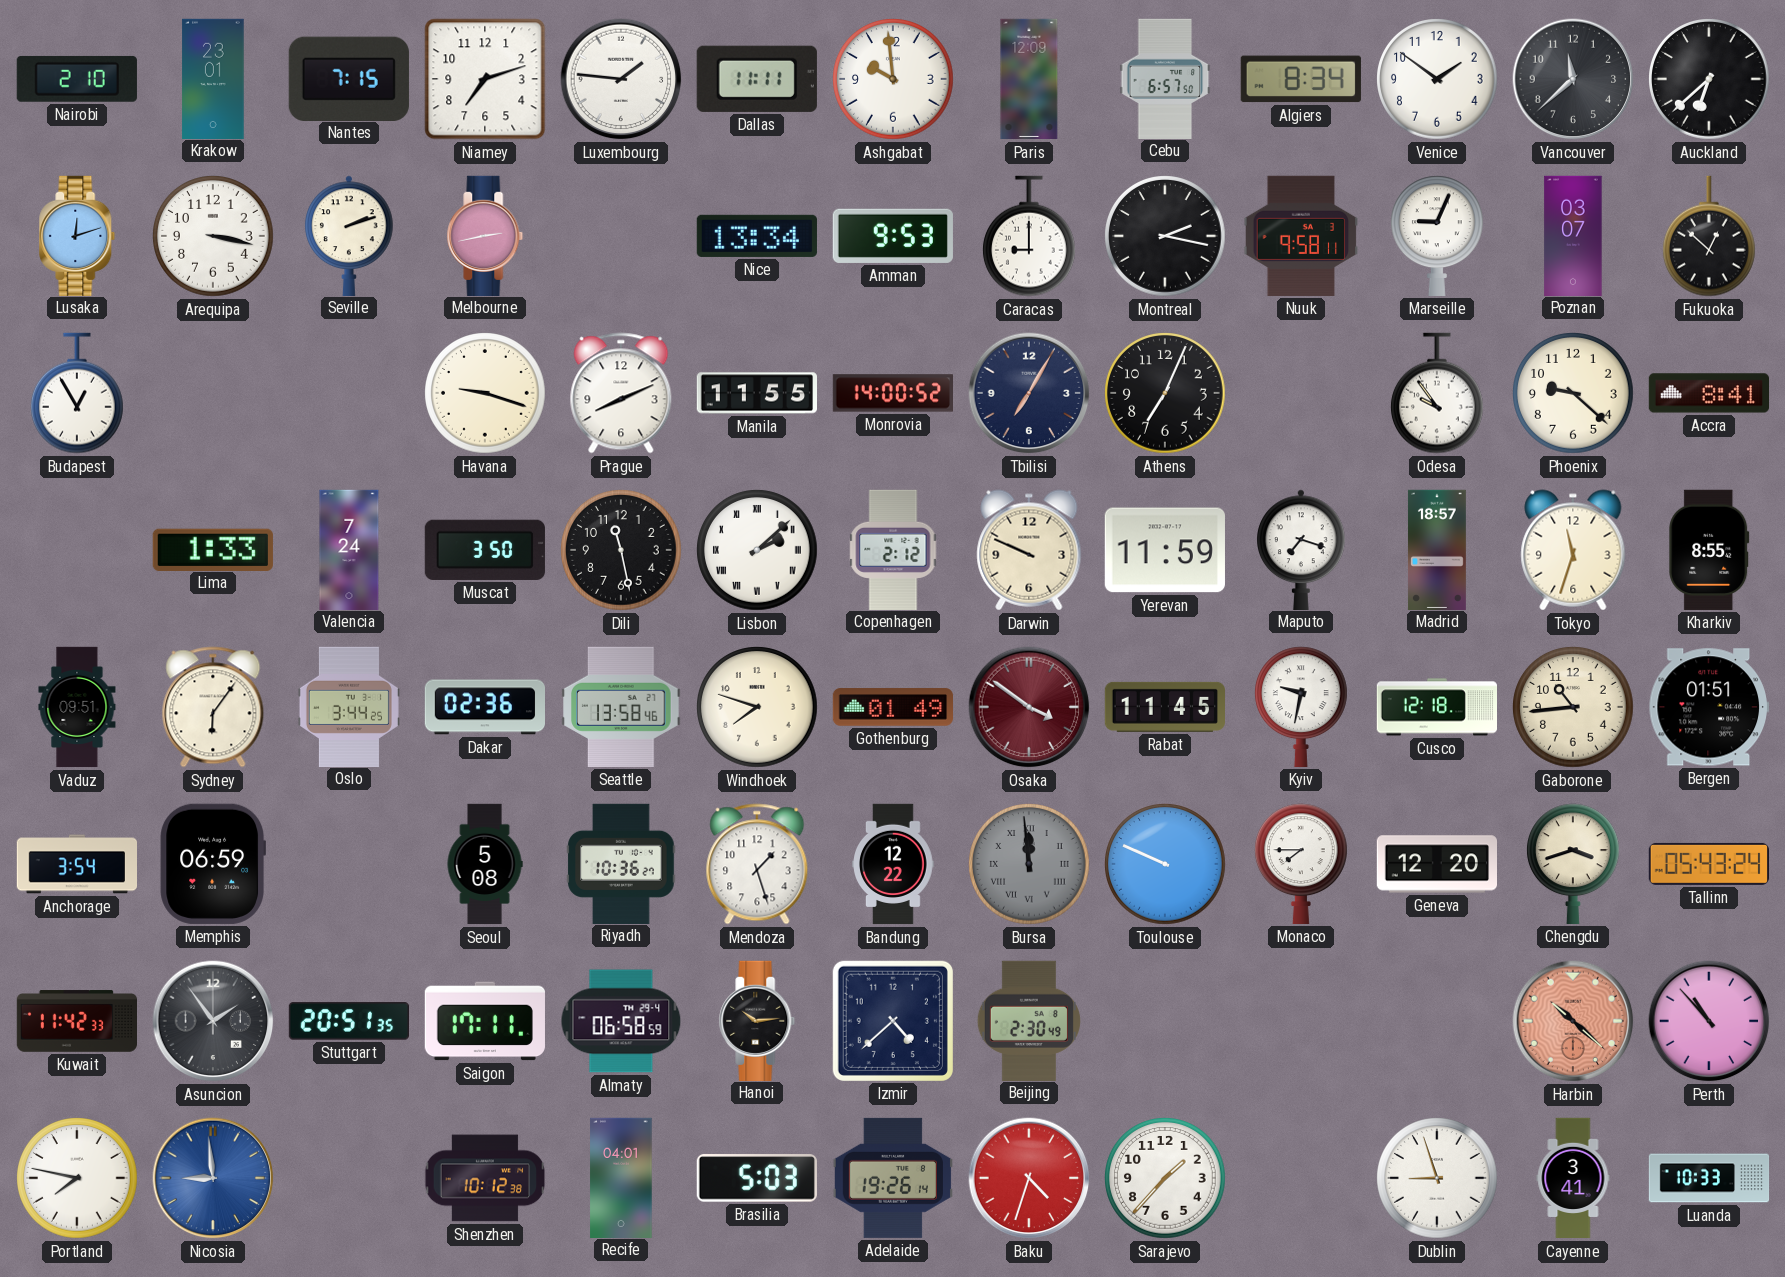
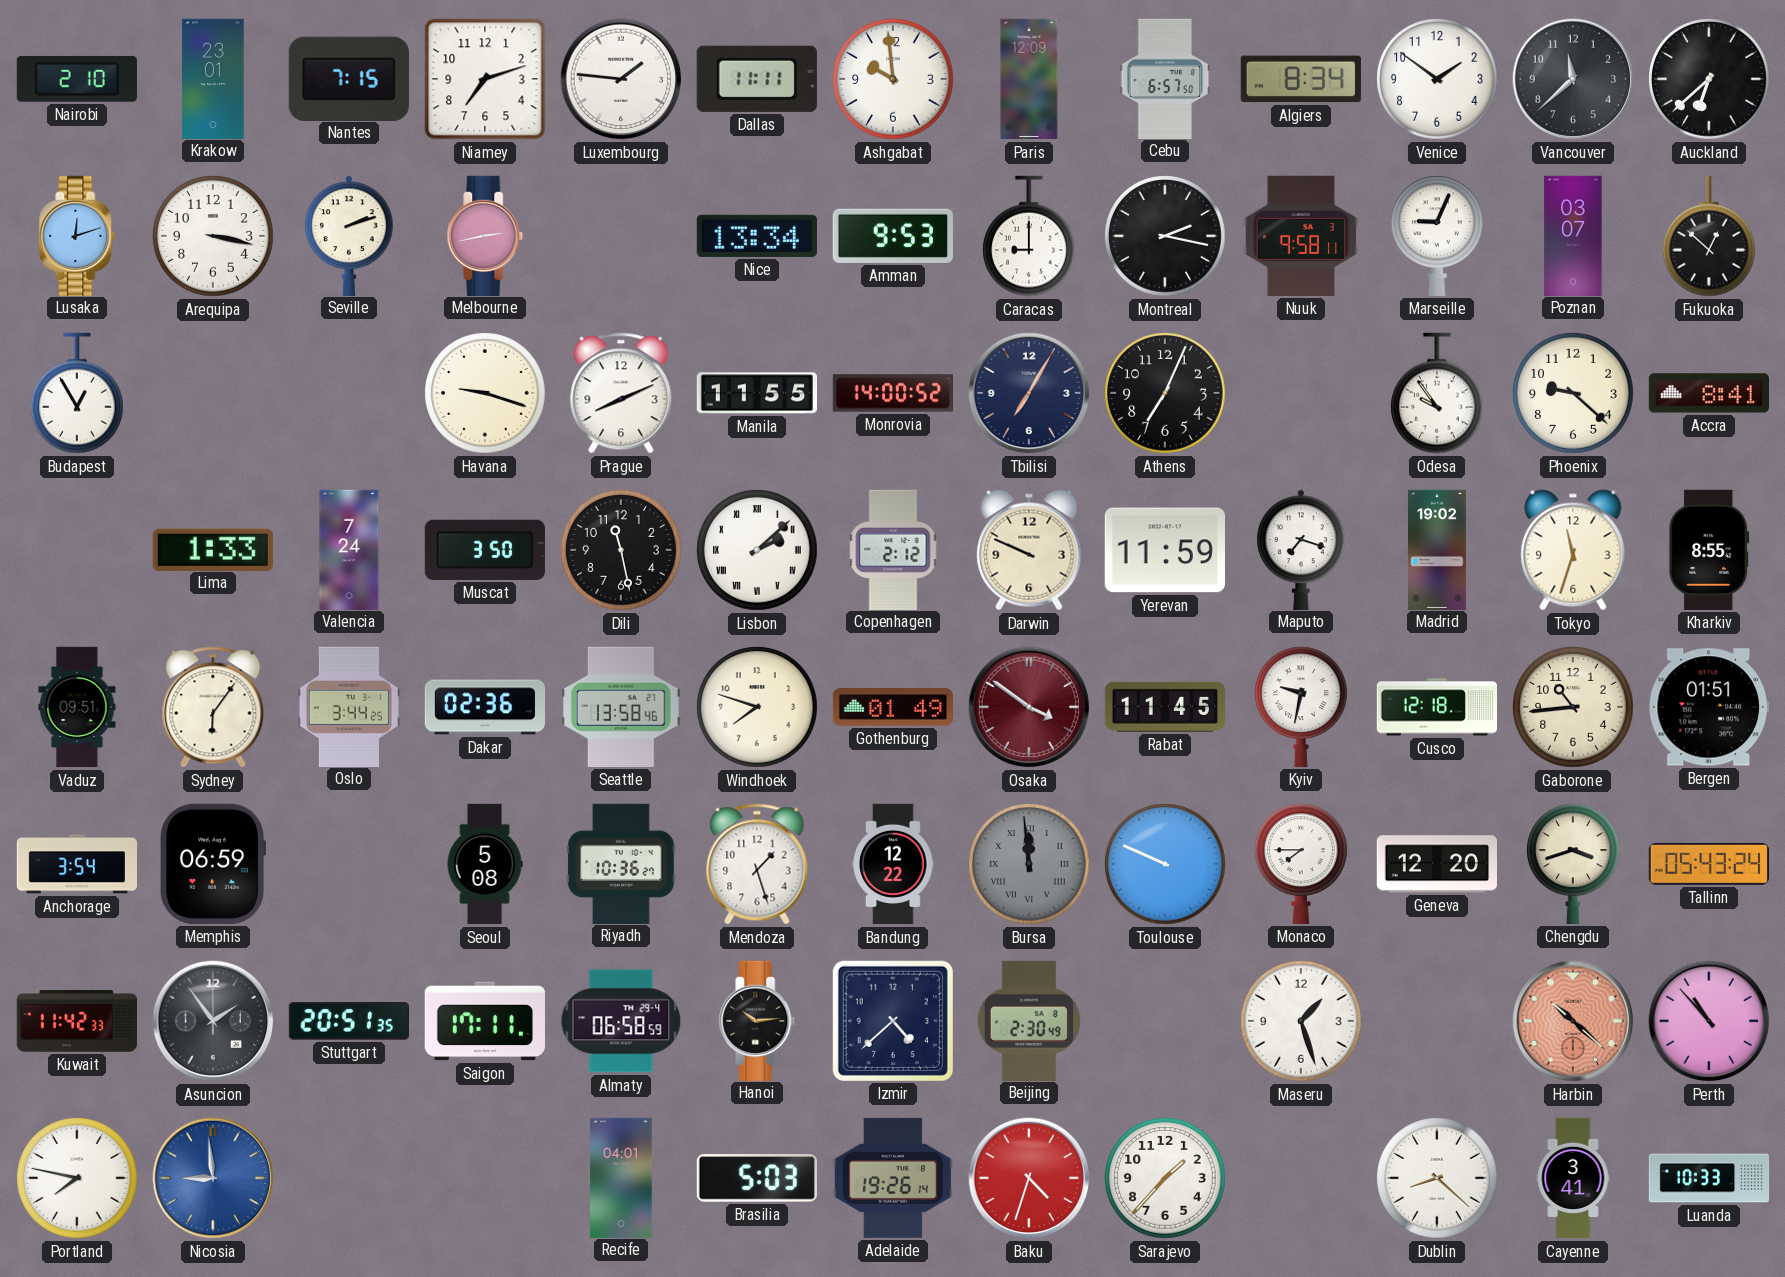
Madrid: 18:57 -> 19:02 (1437, 549)
Maseru: none -> 1:27 (1301, 1021)
Shenzhen: 10:12 -> none (485, 1178)
Dublin: 8:57 -> 8:22 (1437, 1178)
